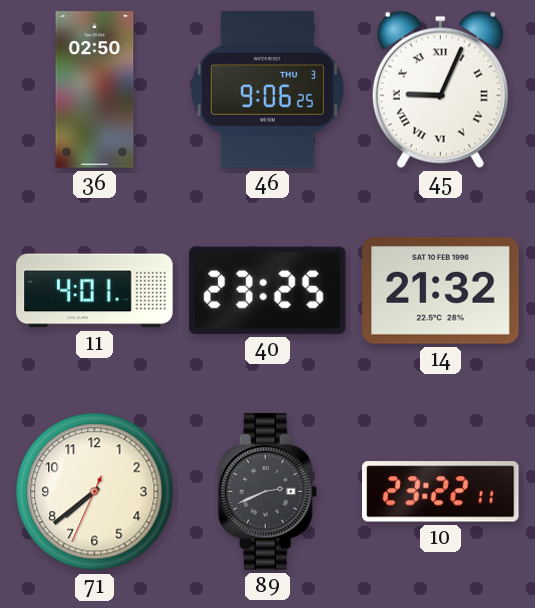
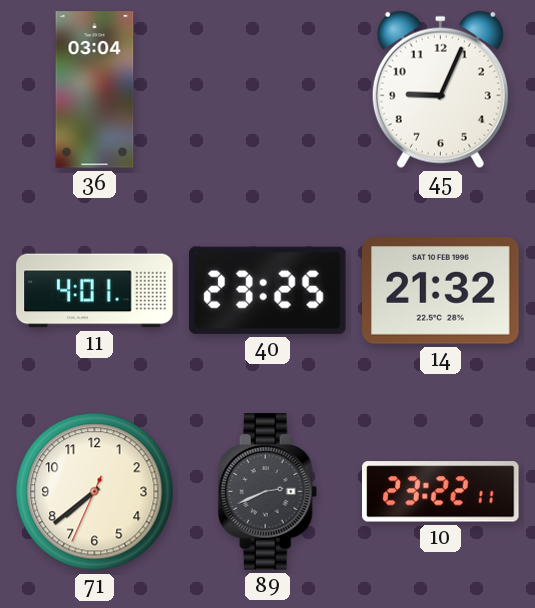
36: 02:50 -> 03:04 (95, 90)
46: 9:06 -> none (267, 90)
45 numerals: Roman -> Arabic (440, 89)
